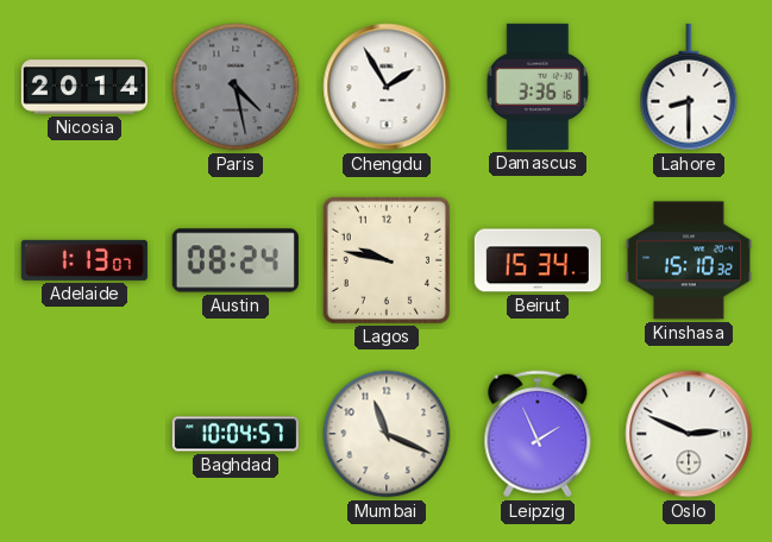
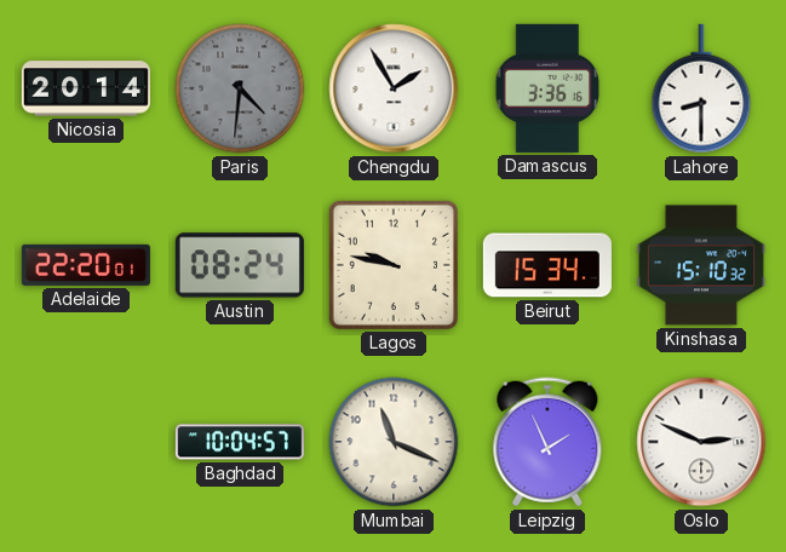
Paris: 4:28 -> 4:31 (240, 88)
Adelaide: 1:13 -> 22:20 (86, 265)
